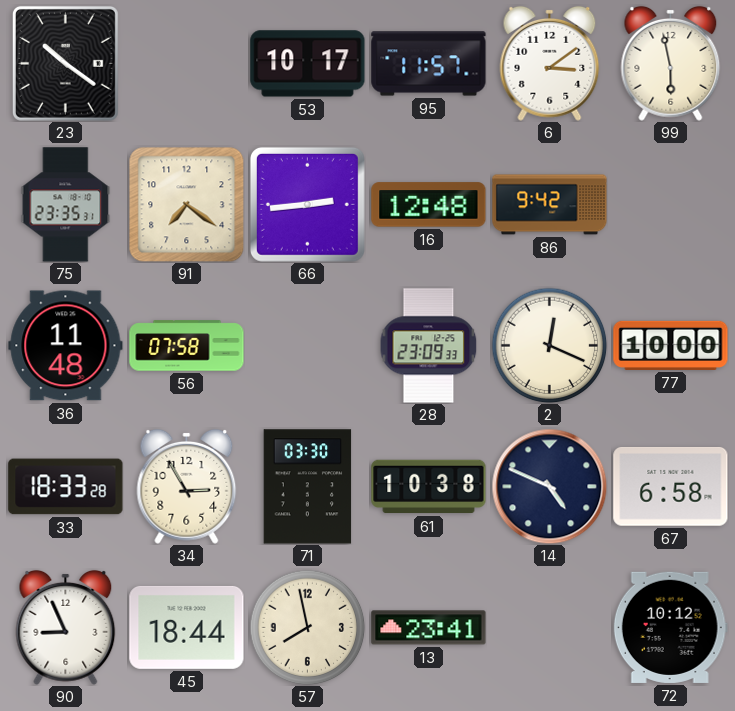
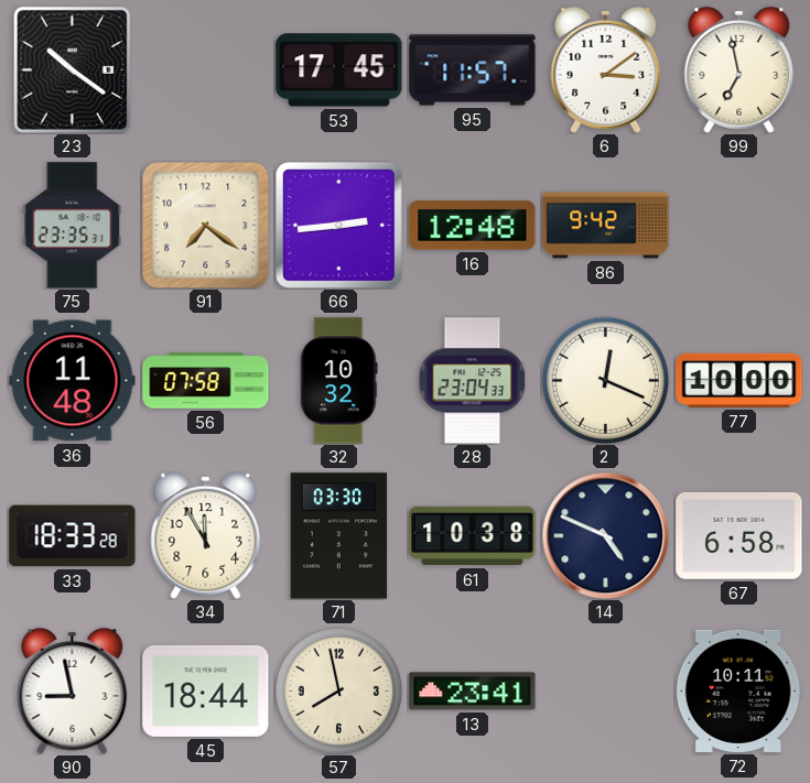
53: 10:17 -> 17:45 (339, 70)
99: 5:58 -> 6:58 (739, 69)
32: none -> 10:32 (339, 381)
28: 23:09 -> 23:04 (473, 381)
34: 2:55 -> 11:55 (206, 535)
90: 8:56 -> 8:58 (73, 690)
72: 10:12 -> 10:11 (738, 690)
